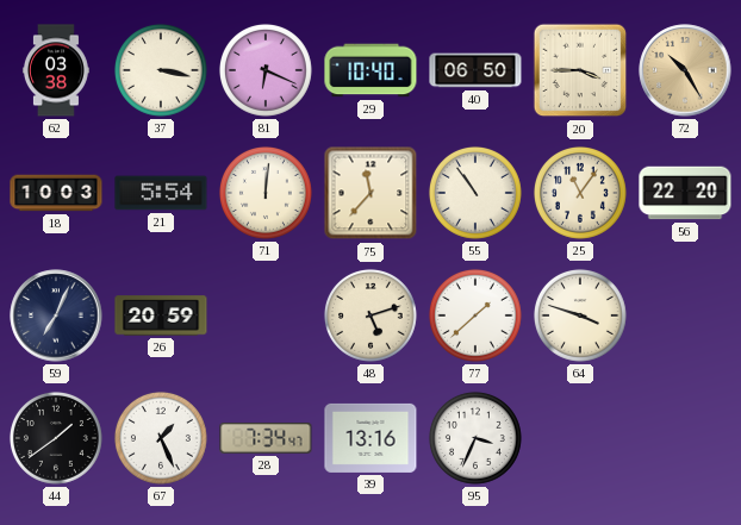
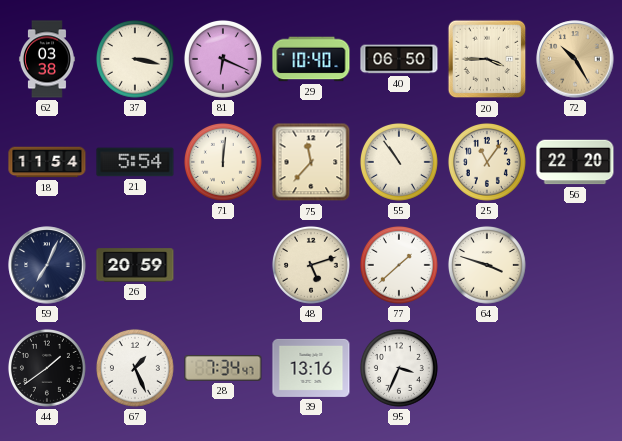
18: 10:03 -> 11:54 (47, 162)
